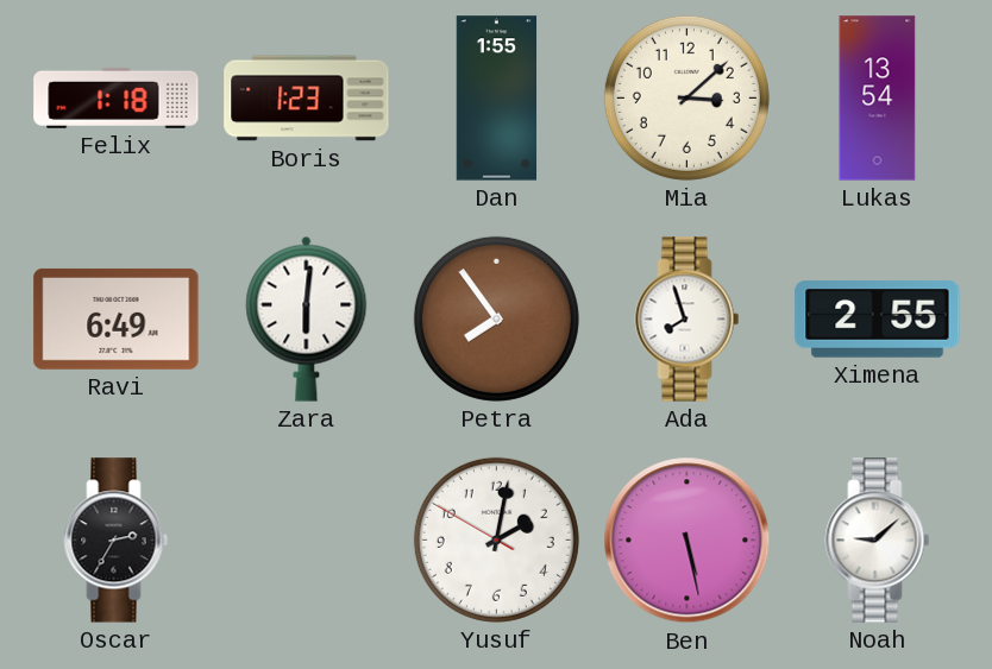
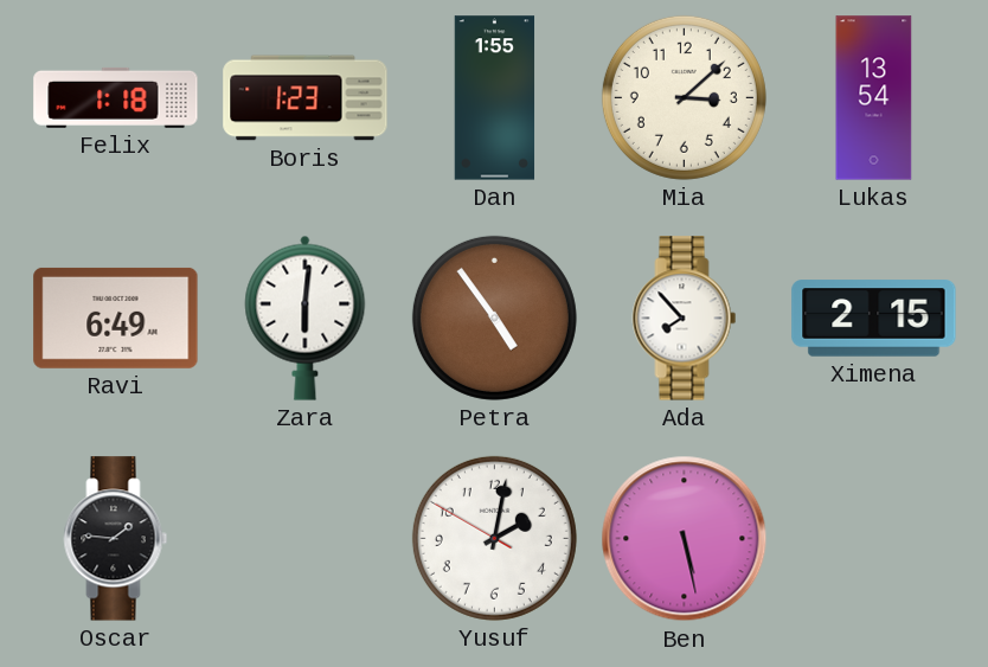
Petra: 7:54 -> 4:54 (494, 318)
Ada: 7:57 -> 7:53 (685, 319)
Ximena: 2:55 -> 2:15 (874, 319)
Oscar: 2:35 -> 1:46 (116, 539)
Noah: 9:08 -> none (878, 541)
